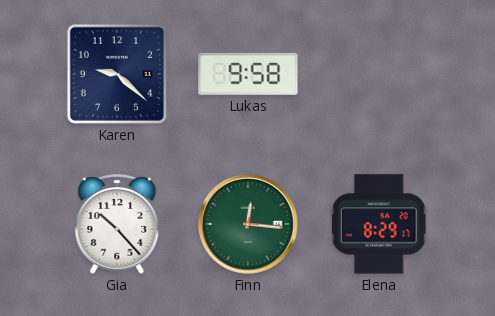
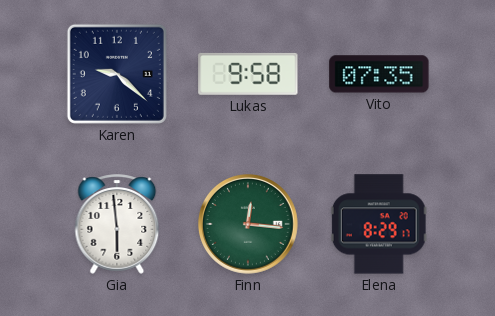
Vito: none -> 07:35 (379, 74)
Gia: 10:23 -> 5:59 (117, 224)
